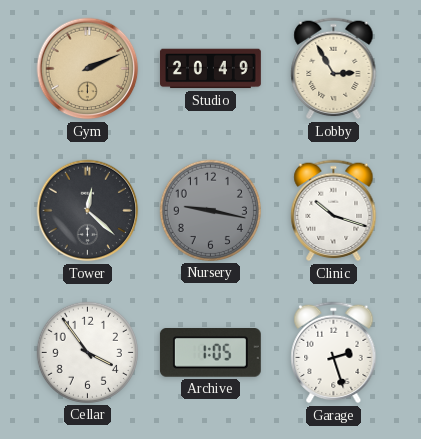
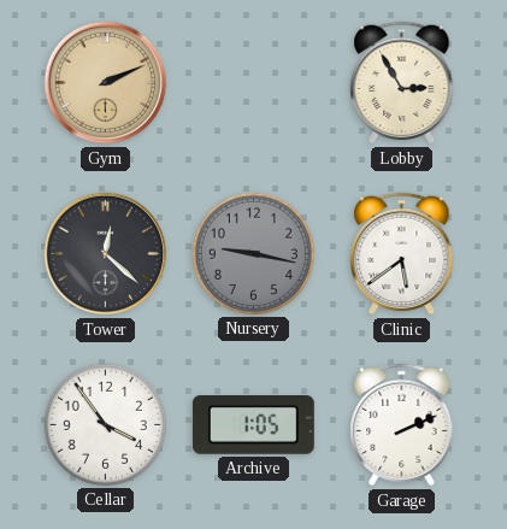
Studio: 20:49 -> none (210, 69)
Clinic: 10:18 -> 5:39 (402, 254)
Garage: 2:27 -> 2:11 (402, 425)
